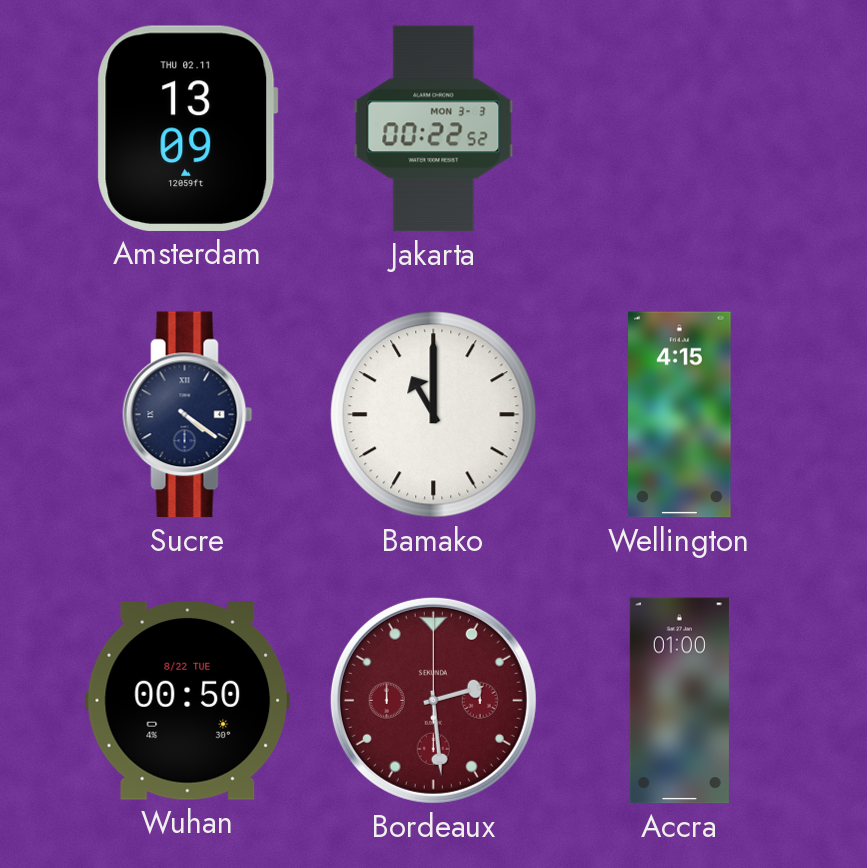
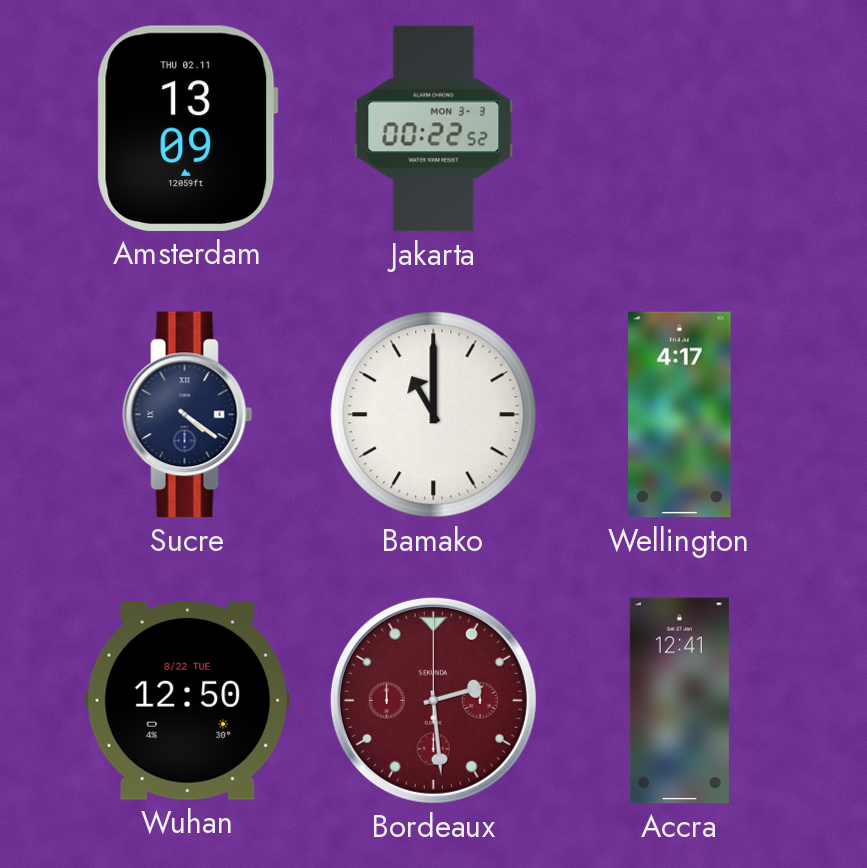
Wellington: 4:15 -> 4:17 (680, 415)
Wuhan: 00:50 -> 12:50 (188, 701)
Accra: 01:00 -> 12:41 (679, 701)
